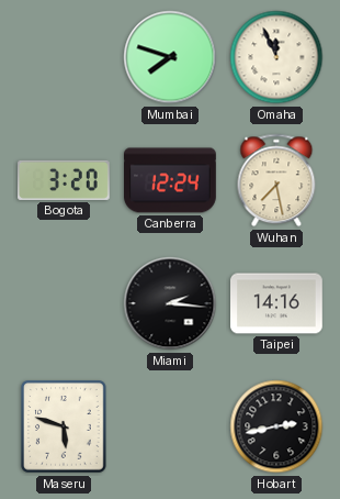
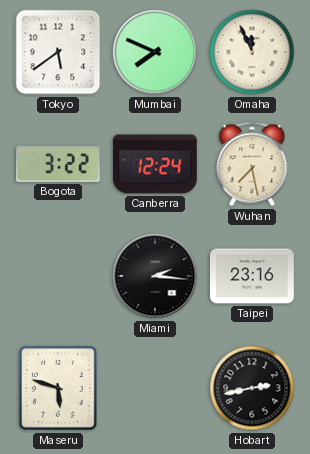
Tokyo: none -> 5:39 (58, 52)
Mumbai: 7:48 -> 7:49 (155, 52)
Bogota: 3:20 -> 3:22 (59, 164)
Taipei: 14:16 -> 23:16 (253, 276)
